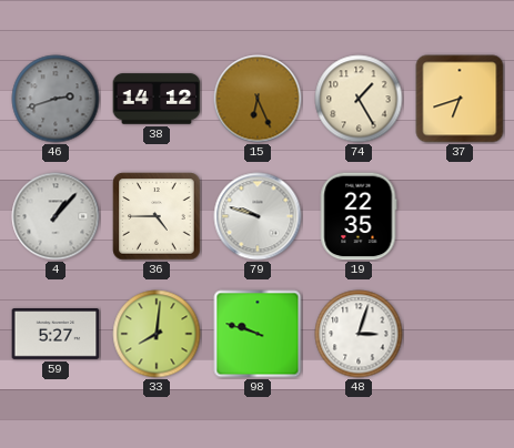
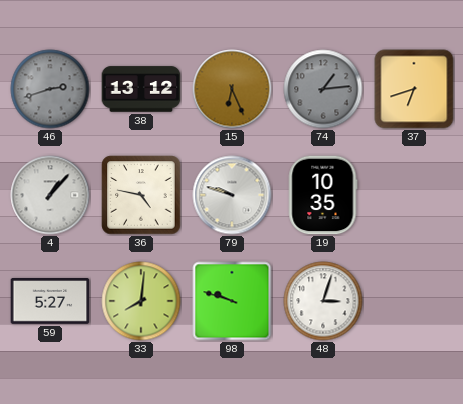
38: 14:12 -> 13:12 (141, 89)
74: 1:25 -> 1:14 (323, 89)
74 dial: cream -> grey (323, 89)
36: 4:45 -> 4:47 (141, 195)
19: 22:35 -> 10:35 (323, 195)
